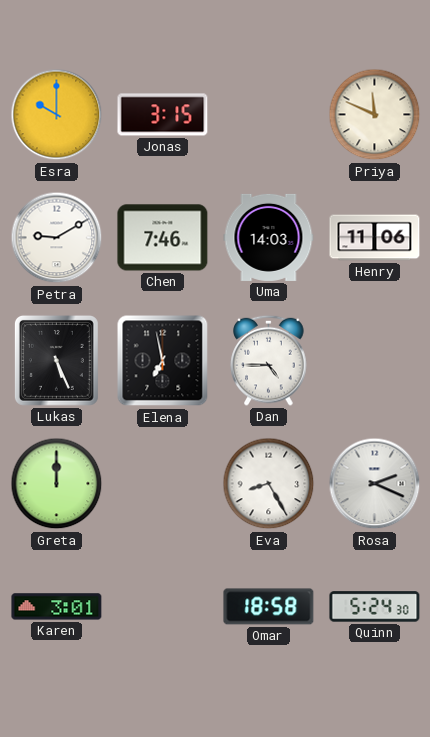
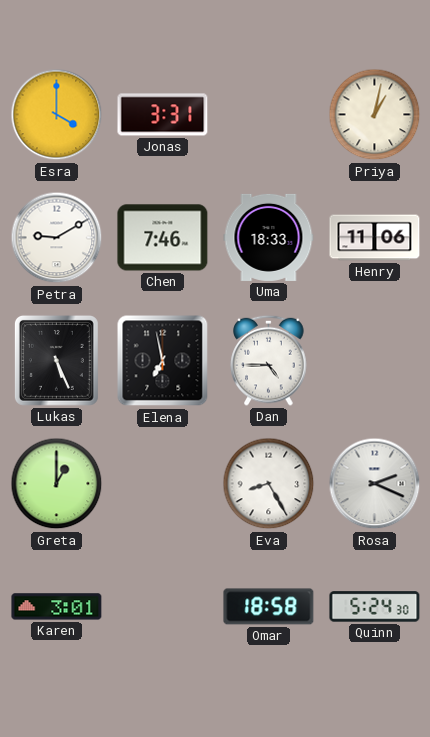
Esra: 10:00 -> 4:00 (57, 115)
Jonas: 3:15 -> 3:31 (163, 115)
Priya: 11:49 -> 1:02 (375, 115)
Uma: 14:03 -> 18:33 (269, 237)
Greta: 12:00 -> 1:00 (57, 484)
